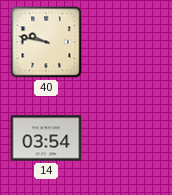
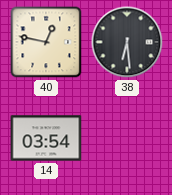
40: 9:47 -> 12:47 (46, 42)
38: none -> 6:29 (127, 42)
